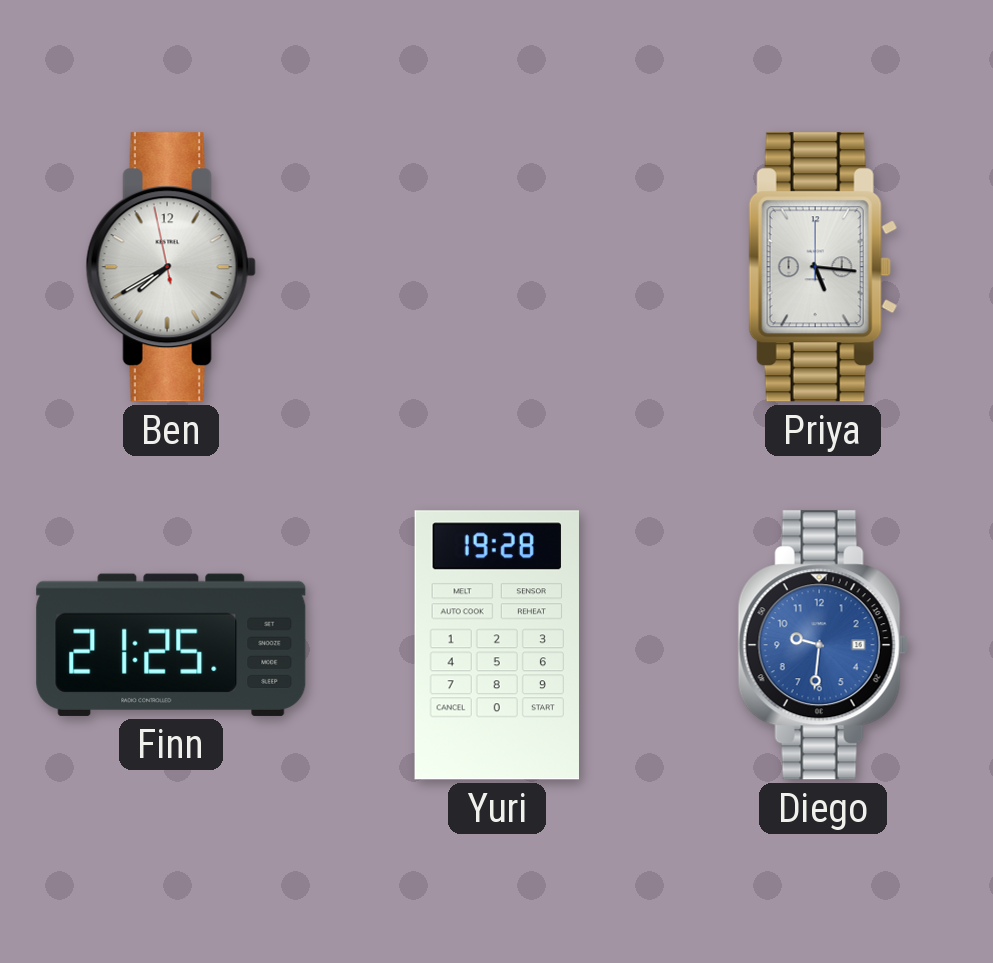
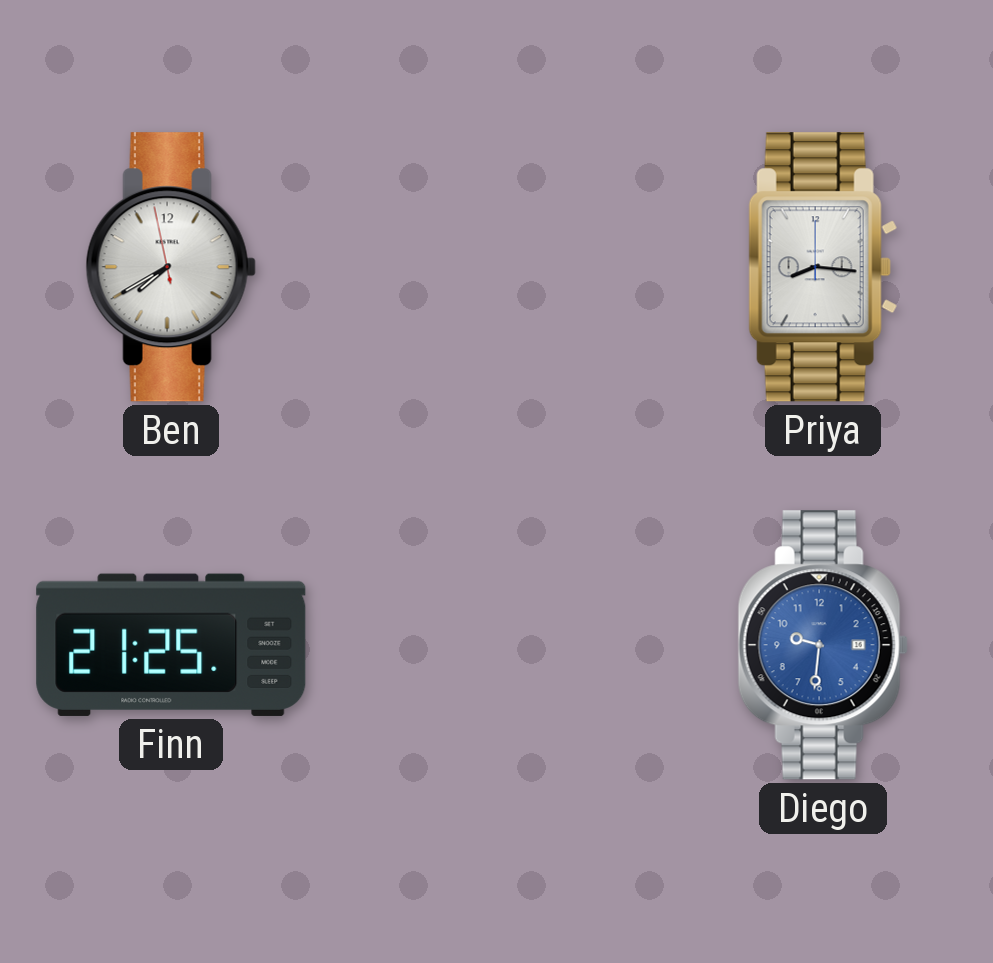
Priya: 5:16 -> 8:16 (823, 267)
Yuri: 19:28 -> none (496, 645)
